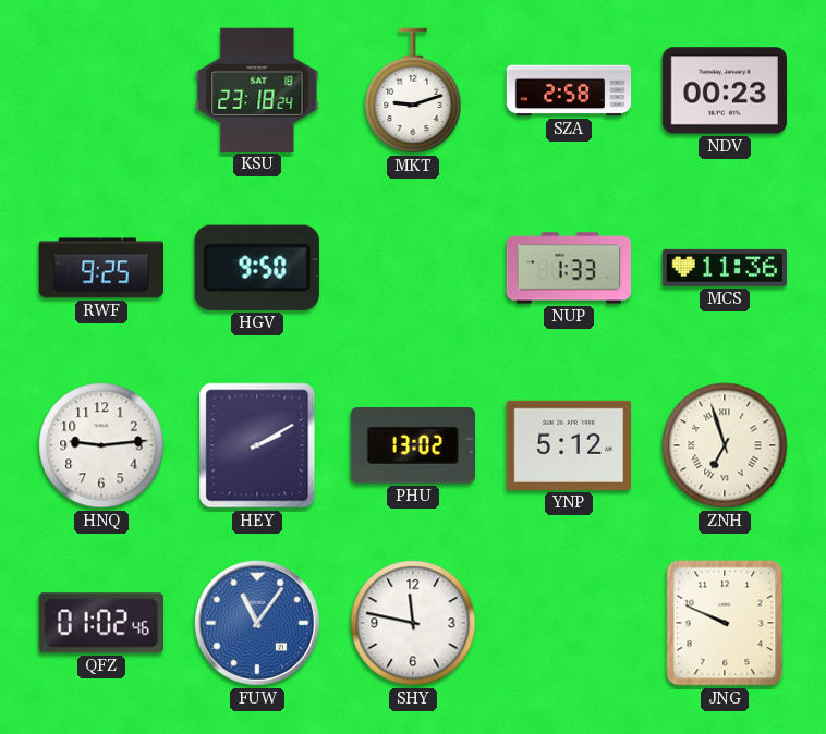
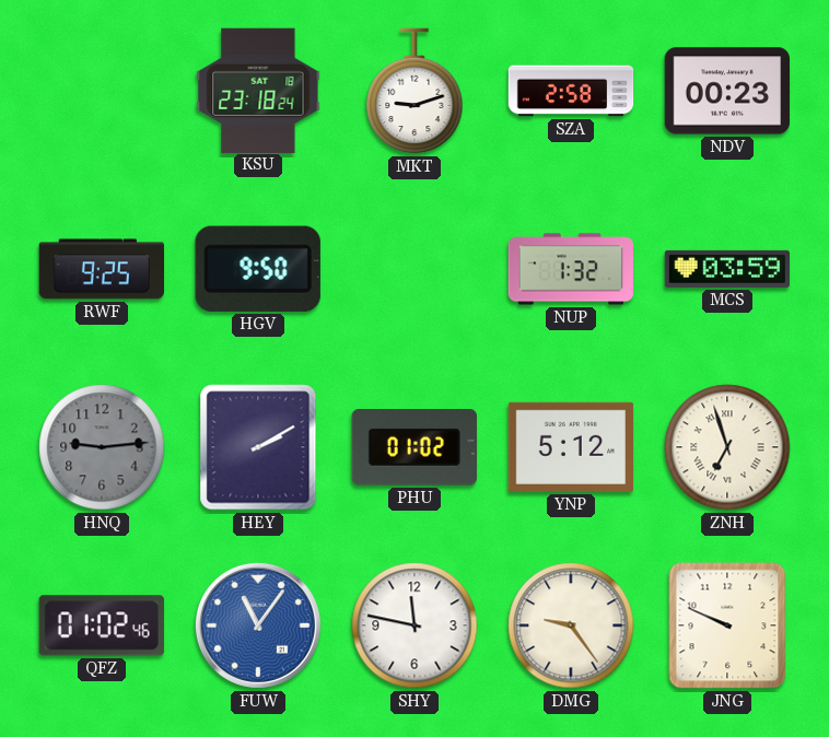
NUP: 1:33 -> 1:32 (570, 269)
MCS: 11:36 -> 03:59 (726, 269)
HNQ dial: white -> grey (102, 447)
PHU: 13:02 -> 01:02 (414, 448)
DMG: none -> 9:24 (571, 625)
